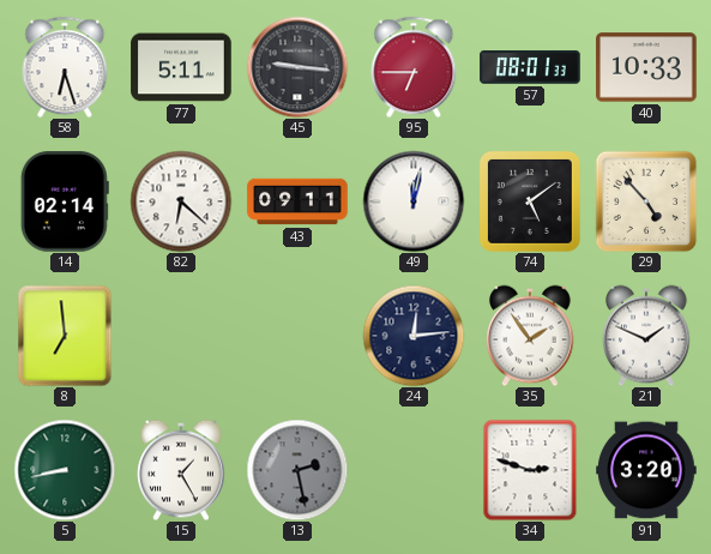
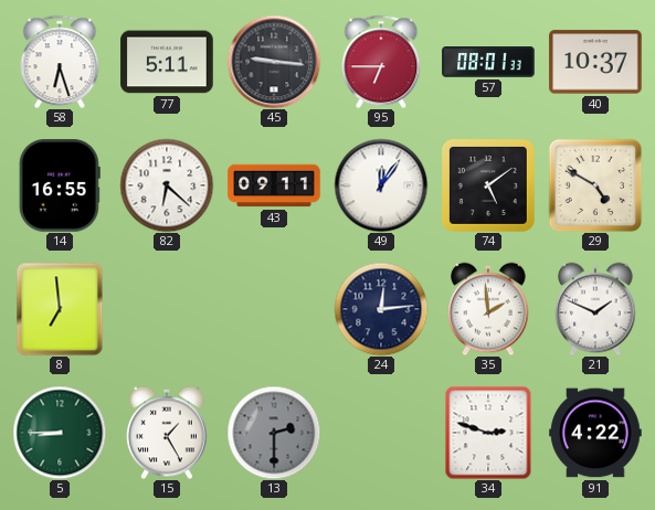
40: 10:33 -> 10:37 (595, 62)
14: 02:14 -> 16:55 (60, 185)
49: 12:02 -> 12:06 (381, 185)
29: 4:53 -> 4:50 (595, 185)
35: 1:54 -> 1:59 (488, 309)
5: 8:43 -> 8:45 (60, 433)
13: 2:28 -> 2:30 (274, 433)
91: 3:20 -> 4:22 (595, 433)
